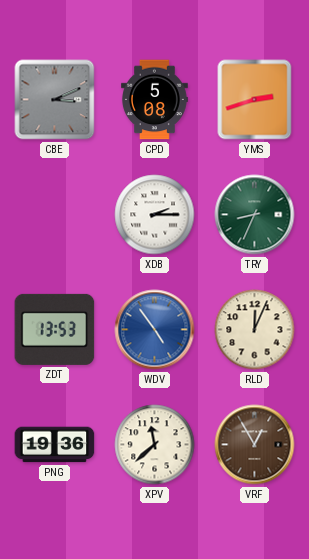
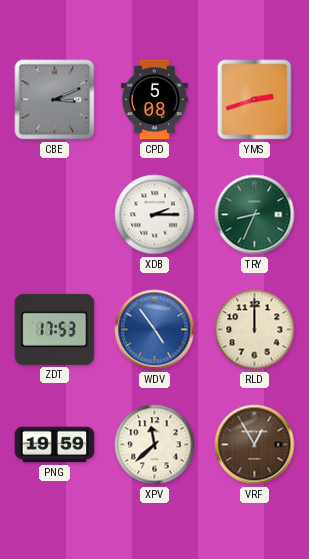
ZDT: 13:53 -> 17:53 (55, 329)
RLD: 12:04 -> 12:00 (255, 330)
PNG: 19:36 -> 19:59 (55, 445)
